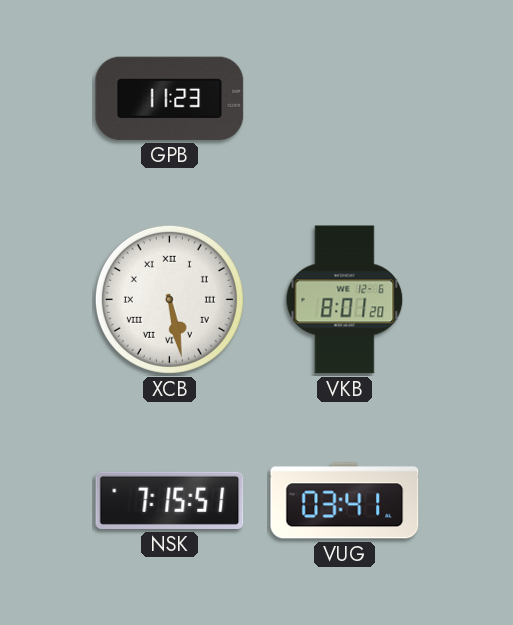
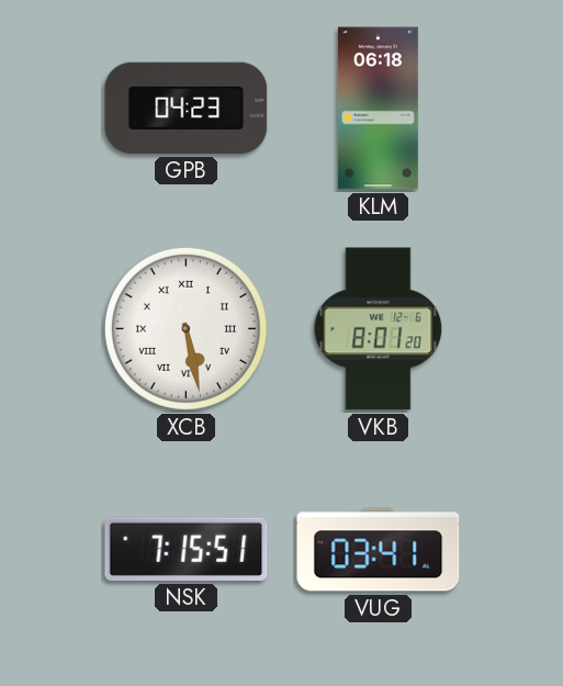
GPB: 11:23 -> 04:23 (187, 108)
KLM: none -> 06:18 (378, 109)
